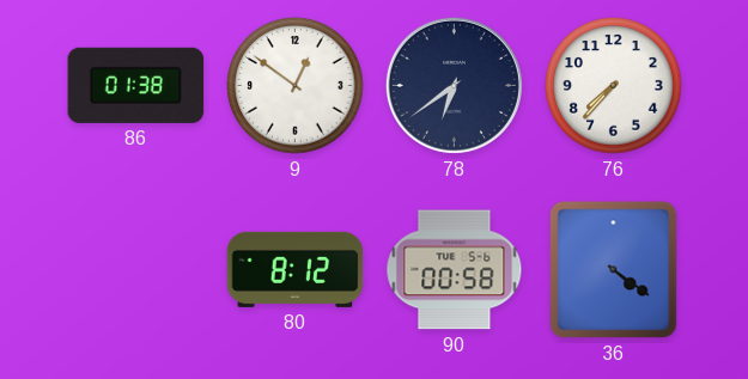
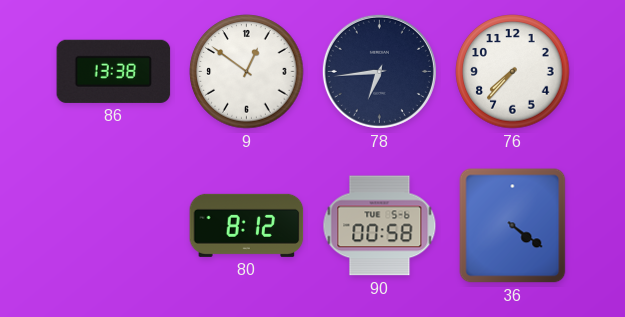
86: 01:38 -> 13:38 (114, 71)
78: 6:39 -> 6:44 (379, 71)
